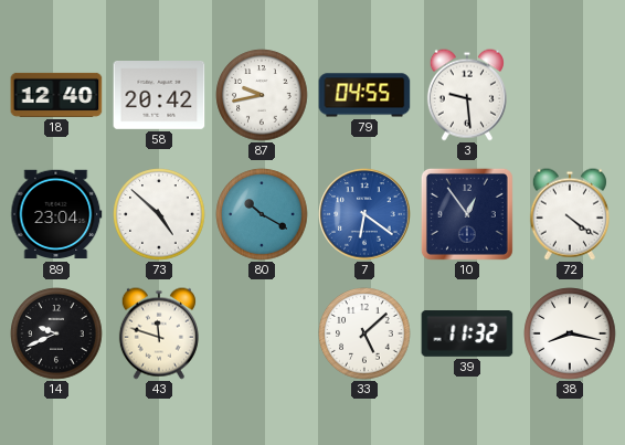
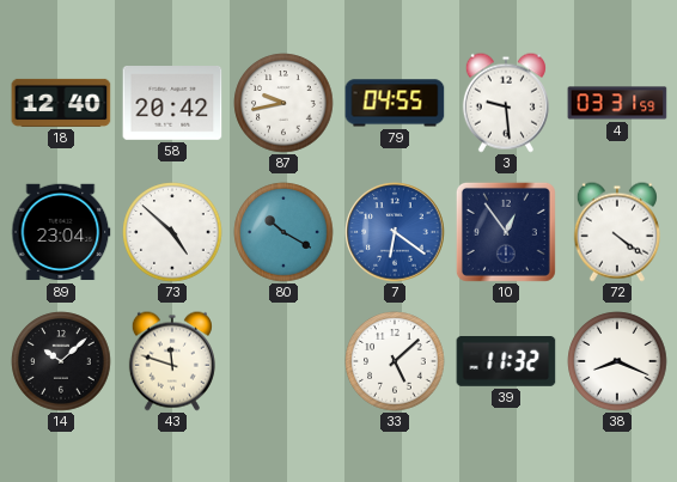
4: none -> 03:31 (617, 103)
14: 9:41 -> 10:08 (61, 361)
38: 8:17 -> 8:19 (617, 361)
